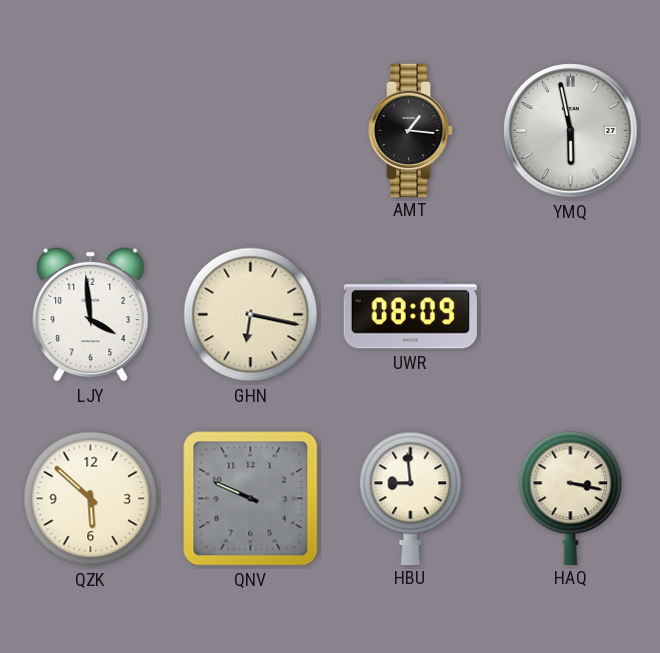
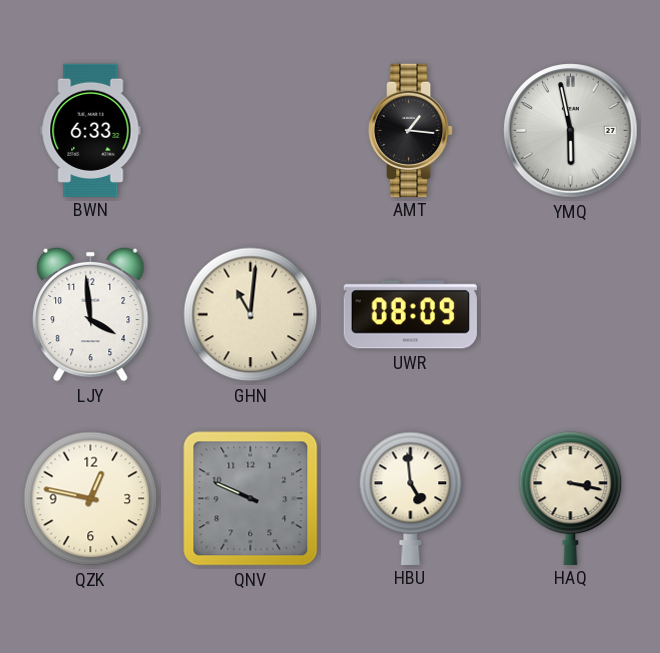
BWN: none -> 6:33 (91, 130)
GHN: 6:17 -> 11:01 (251, 315)
QZK: 5:52 -> 12:47 (91, 499)
HBU: 8:59 -> 4:59 (411, 498)
